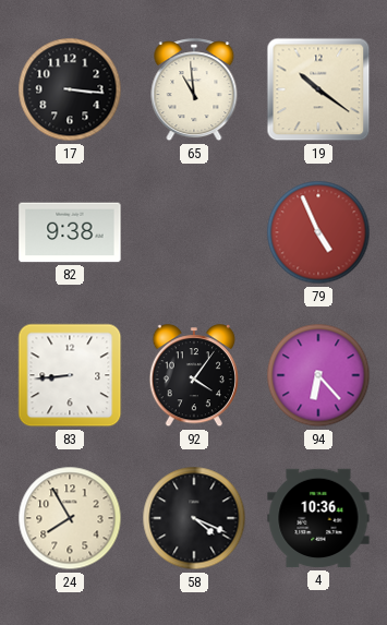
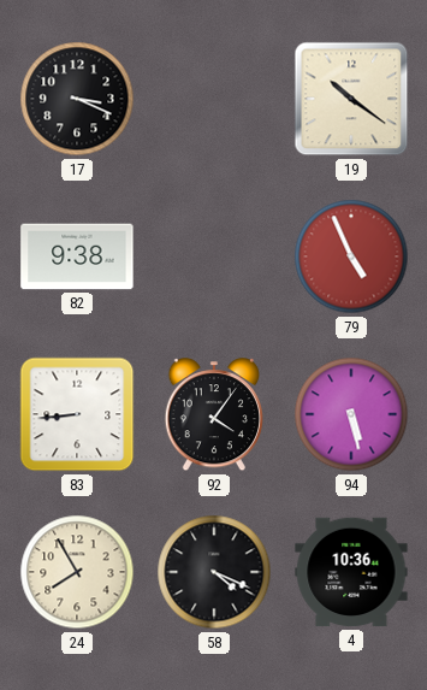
17: 3:16 -> 3:19 (77, 99)
65: 10:59 -> none (194, 91)
94: 6:23 -> 5:28 (351, 414)
